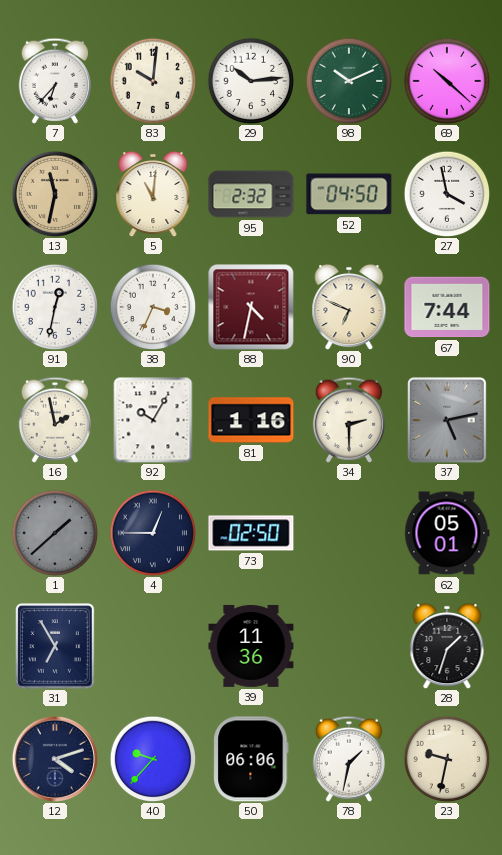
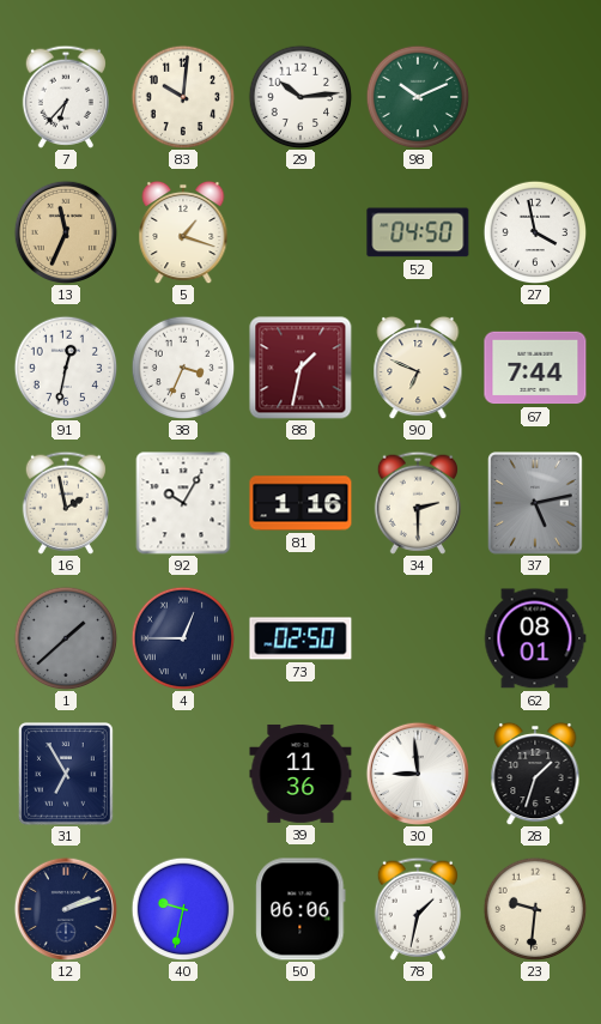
69: 10:22 -> none (447, 81)
13: 11:32 -> 11:34 (65, 231)
5: 11:01 -> 1:18 (183, 232)
95: 2:32 -> none (251, 194)
88: 4:32 -> 1:32 (300, 368)
62: 05:01 -> 08:01 (535, 638)
30: none -> 8:59 (417, 772)
12: 4:12 -> 2:12 (65, 908)
40: 9:37 -> 9:32 (183, 909)
23: 9:32 -> 9:31 (535, 909)
